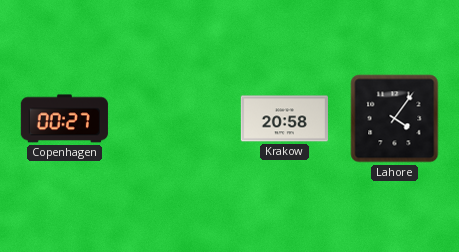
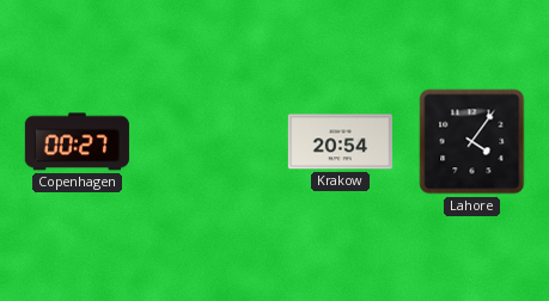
Krakow: 20:58 -> 20:54 (340, 142)
